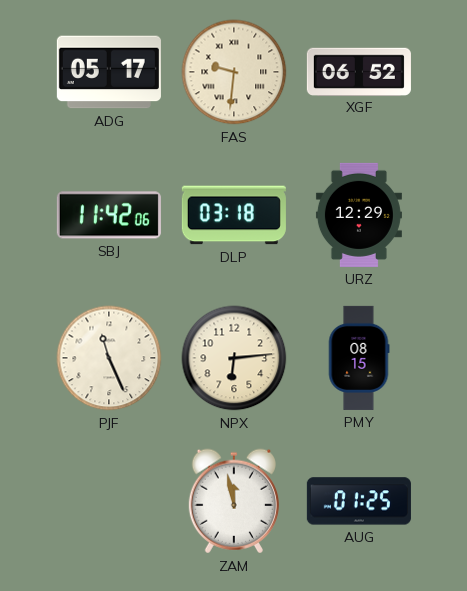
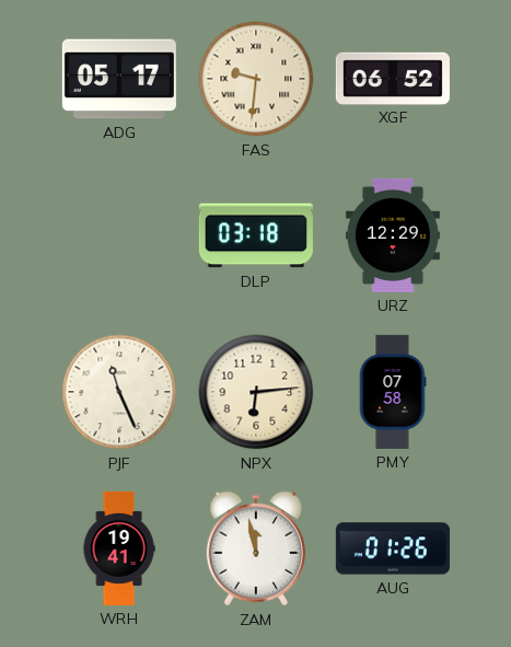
SBJ: 11:42 -> none (109, 215)
PMY: 08:15 -> 07:58 (393, 392)
WRH: none -> 19:41 (119, 548)
AUG: 01:25 -> 01:26 (393, 548)
